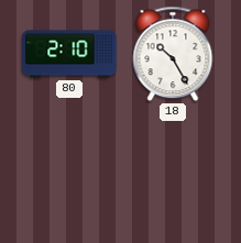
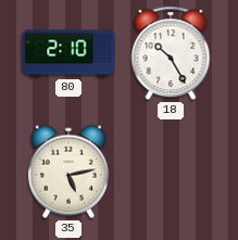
35: none -> 5:13 (68, 172)
